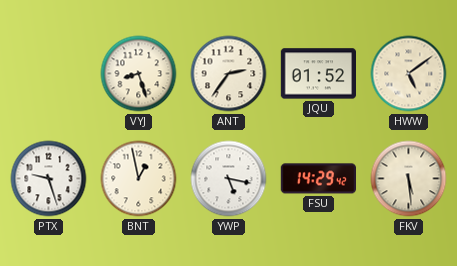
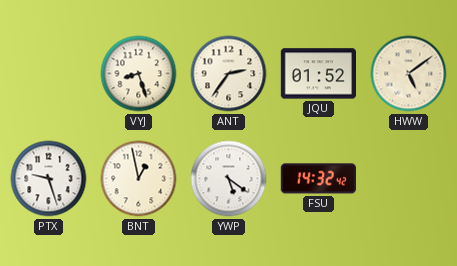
YWP: 5:17 -> 5:21 (229, 179)
FSU: 14:29 -> 14:32 (318, 179)
FKV: 5:29 -> none (409, 179)
